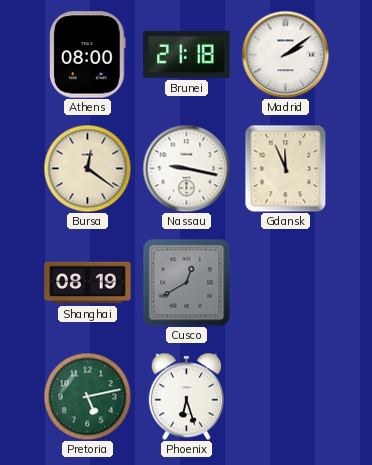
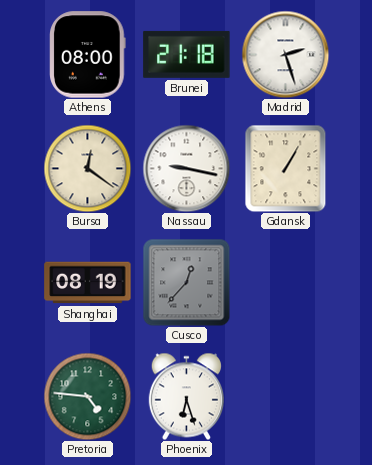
Madrid: 2:09 -> 2:27 (285, 54)
Gdansk: 11:56 -> 1:05 (286, 168)
Cusco: 12:40 -> 12:37 (186, 282)
Pretoria: 5:13 -> 4:46 (87, 396)
